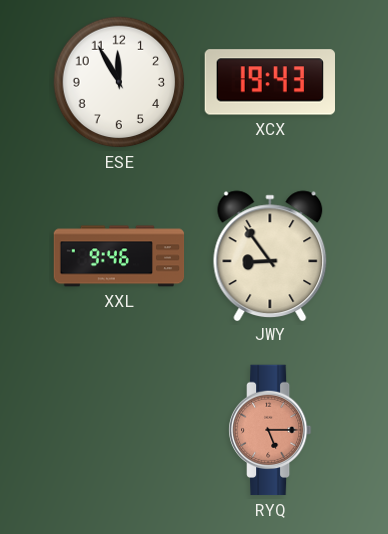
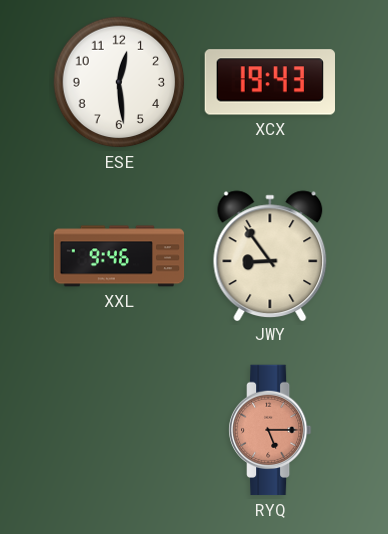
ESE: 11:55 -> 12:29 (119, 82)
